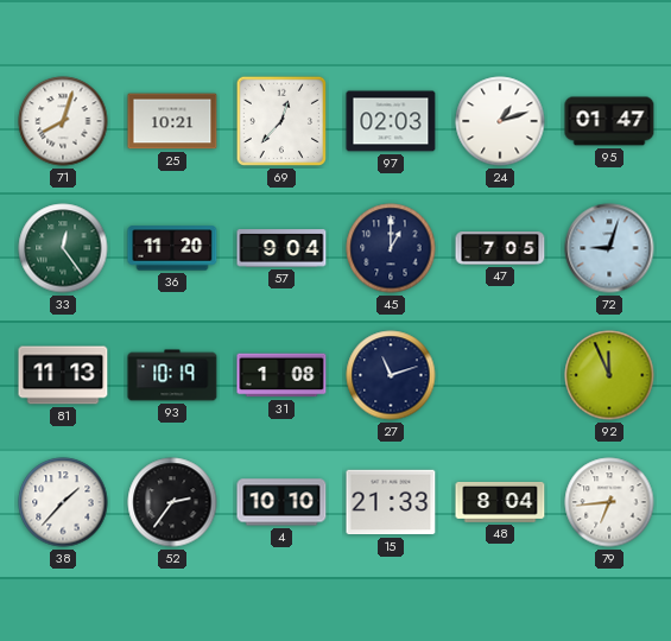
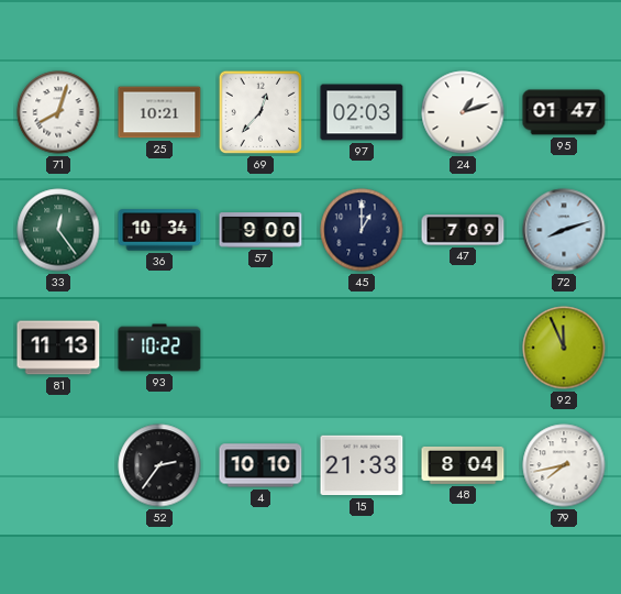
36: 11:20 -> 10:34 (159, 230)
57: 9:04 -> 9:00 (260, 230)
47: 7:05 -> 7:09 (463, 230)
72: 9:03 -> 8:12 (564, 230)
93: 10:19 -> 10:22 (159, 348)
31: 1:08 -> none (281, 375)
27: 11:12 -> none (391, 375)
38: 1:37 -> none (63, 502)
79: 6:44 -> 7:43 (564, 465)
